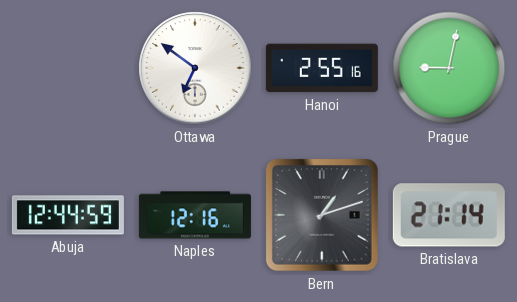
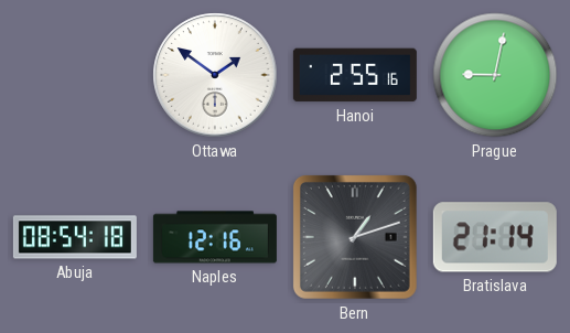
Ottawa: 6:51 -> 1:51 (215, 75)
Abuja: 12:44 -> 08:54 (75, 237)
